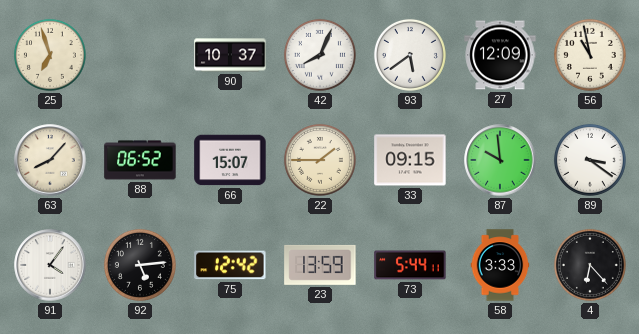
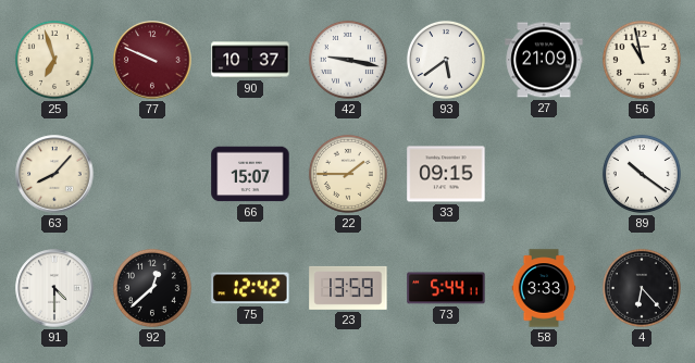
77: none -> 9:49 (152, 60)
42: 8:04 -> 9:17 (348, 60)
27: 12:09 -> 21:09 (544, 60)
88: 06:52 -> none (140, 160)
87: 9:59 -> none (500, 160)
89: 3:21 -> 10:21 (642, 174)
91: 4:06 -> 4:30 (54, 288)
92: 5:14 -> 12:38 (152, 288)
